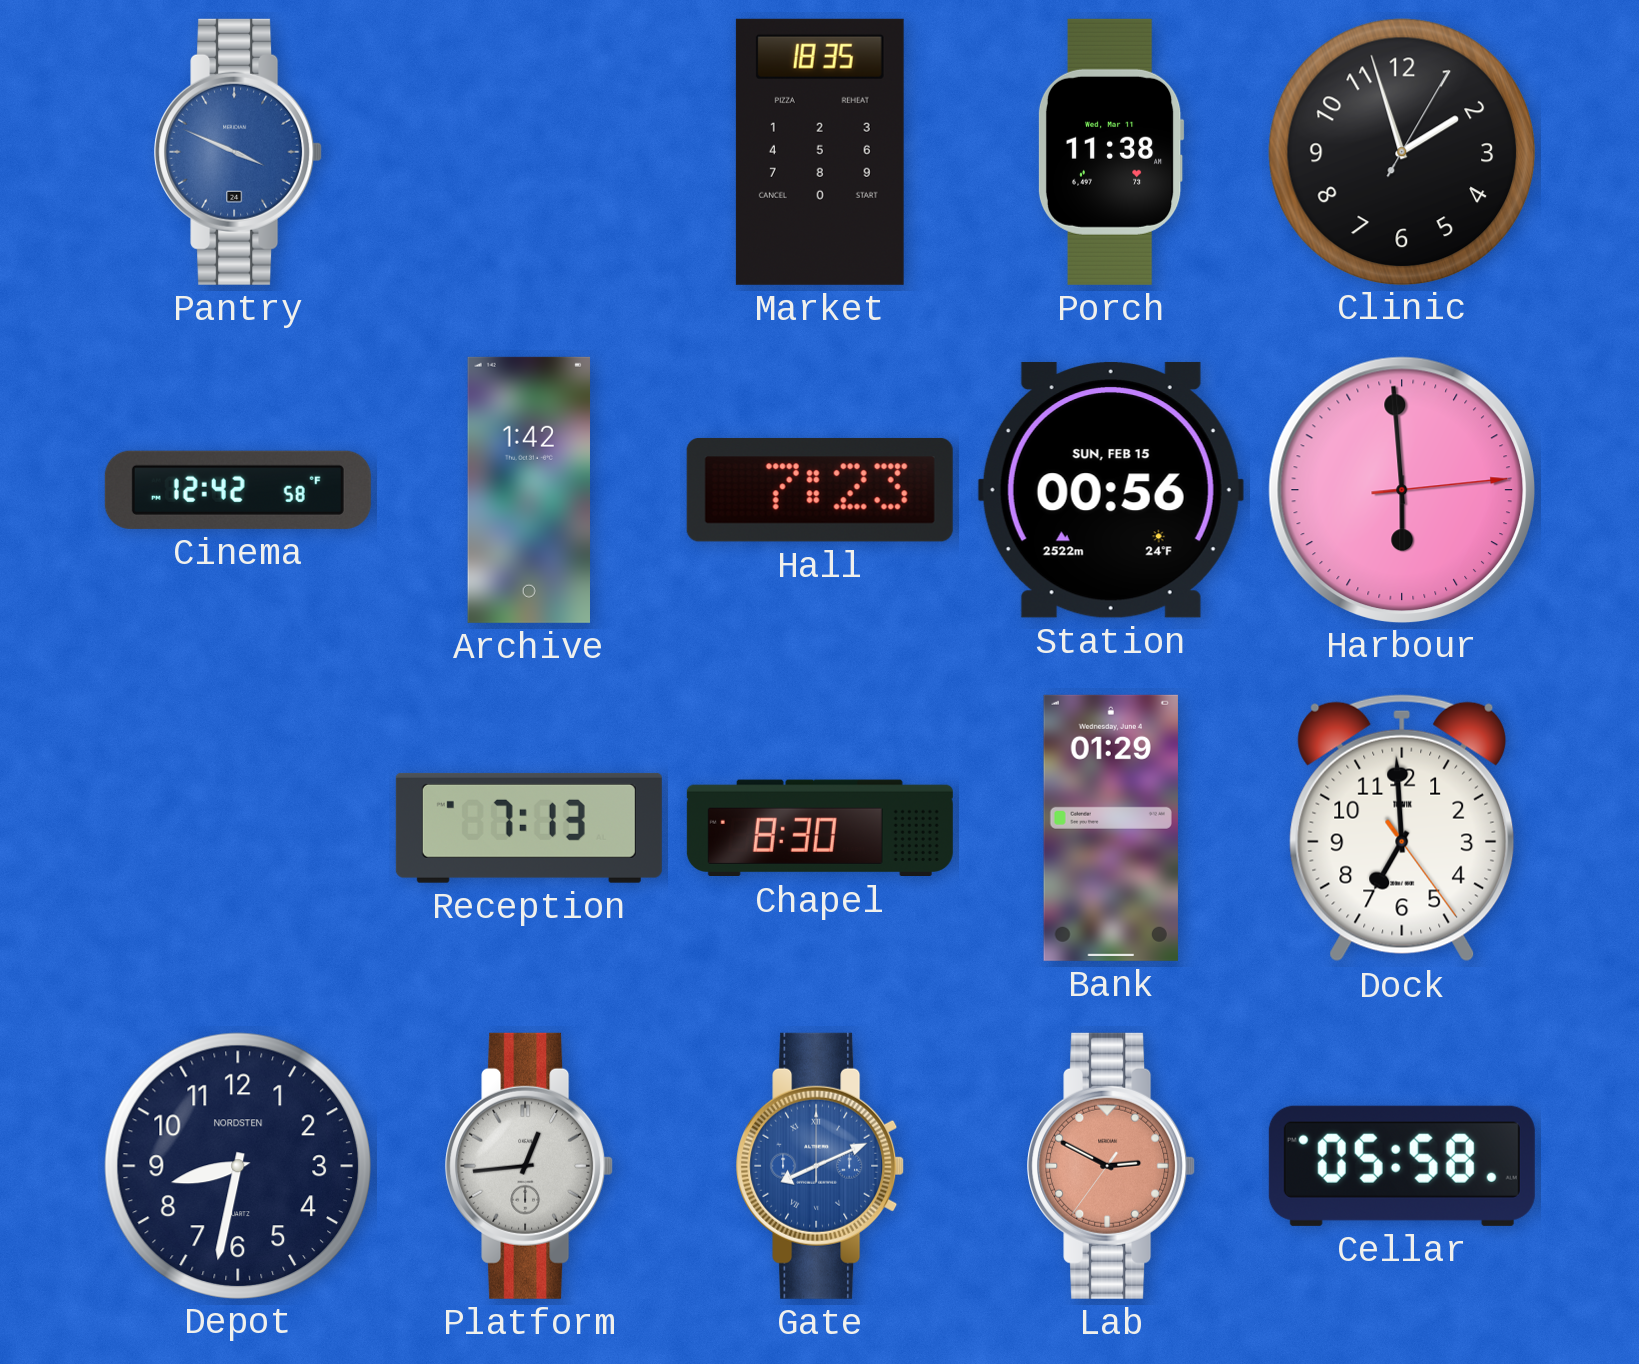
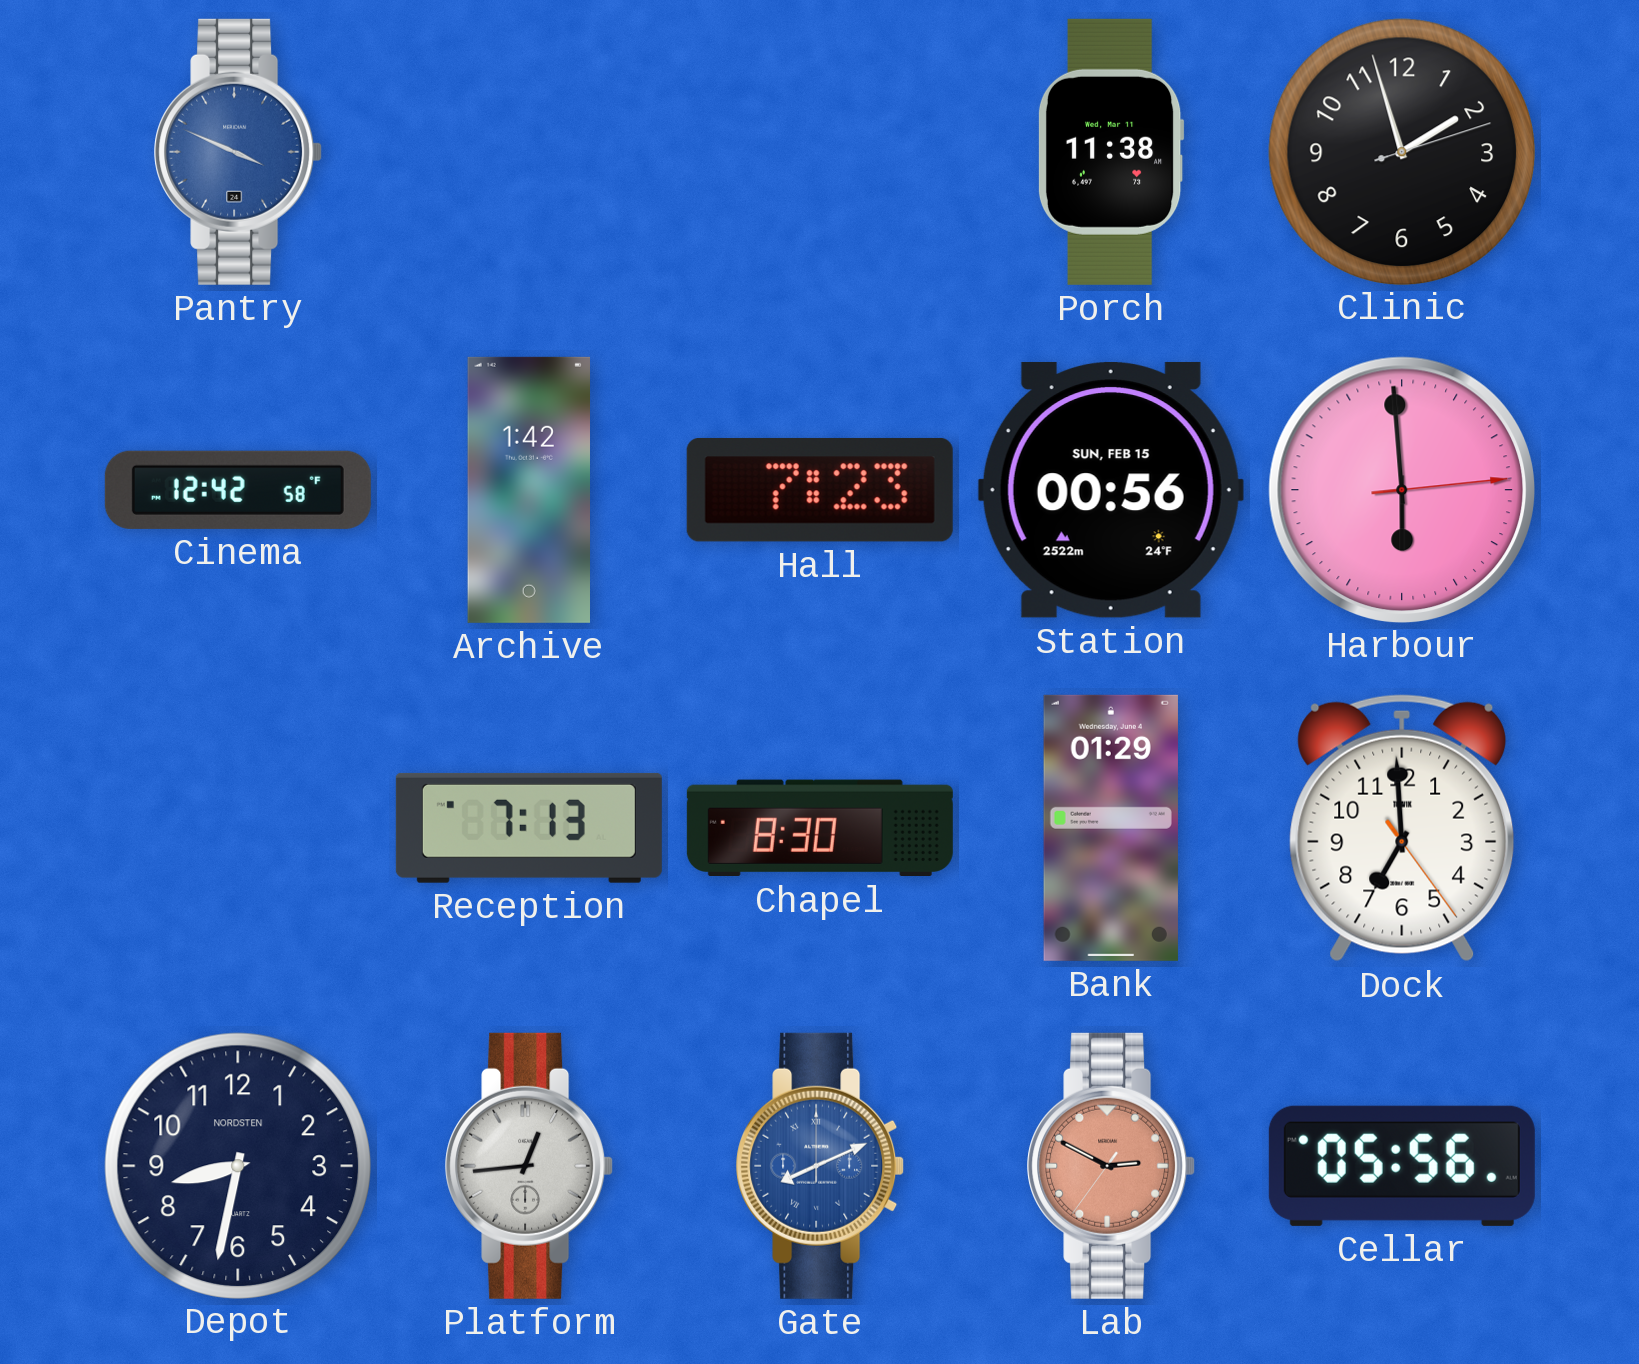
Market: 18:35 -> none (820, 152)
Clinic: 1:57:05 -> 1:57:12 (1401, 151)
Cellar: 05:58 -> 05:56 (1402, 1166)
